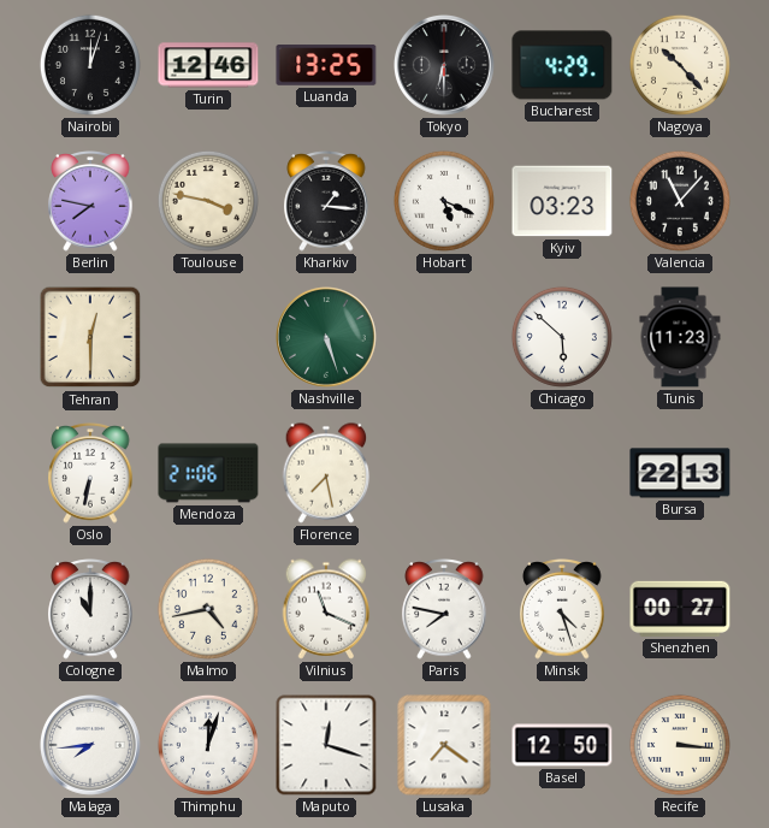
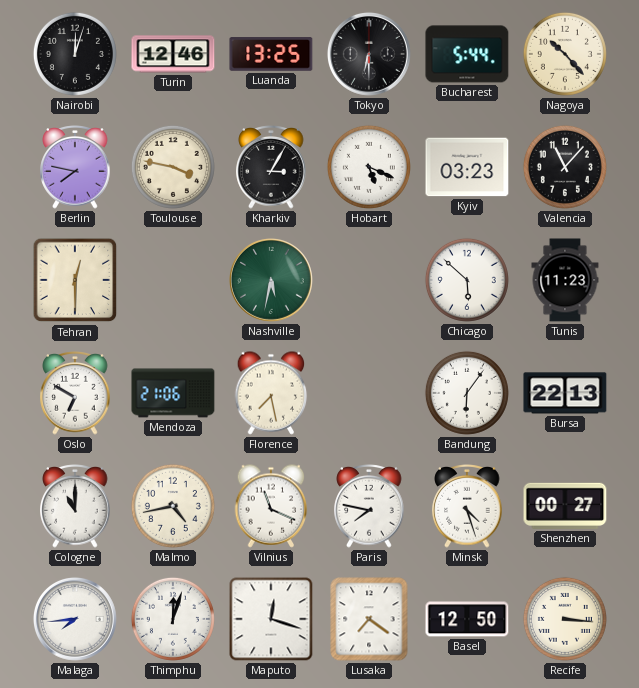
Bucharest: 4:29 -> 5:44 (467, 54)
Kharkiv: 1:16 -> 3:05 (271, 167)
Nashville: 5:27 -> 5:32 (271, 280)
Oslo: 6:32 -> 6:50 (75, 393)
Bandung: none -> 6:06 (467, 393)
